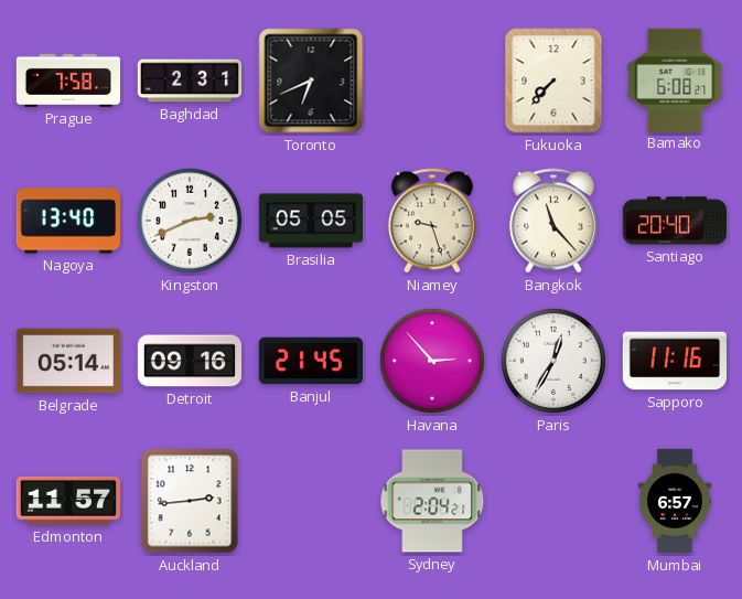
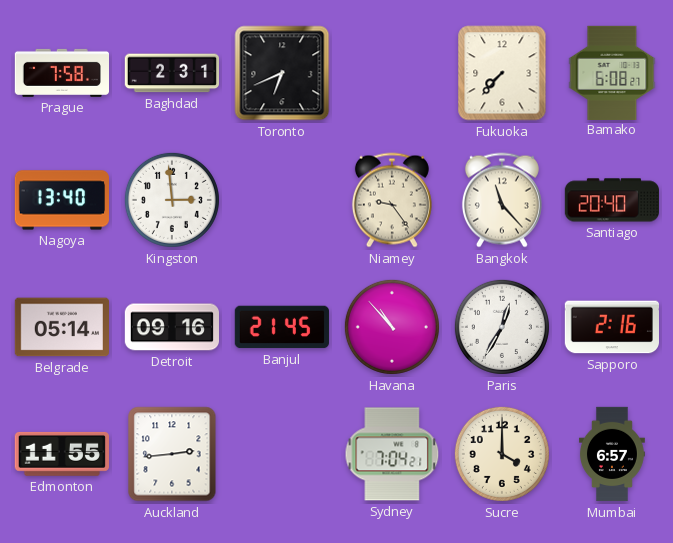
Kingston: 2:41 -> 2:59 (172, 200)
Brasilia: 05:05 -> none (311, 221)
Niamey: 9:27 -> 9:24 (392, 200)
Havana: 2:53 -> 10:53 (392, 327)
Sapporo: 11:16 -> 2:16 (611, 327)
Edmonton: 11:57 -> 11:55 (62, 454)
Sydney: 2:04 -> 7:04 (392, 454)
Sucre: none -> 4:00 (502, 454)
